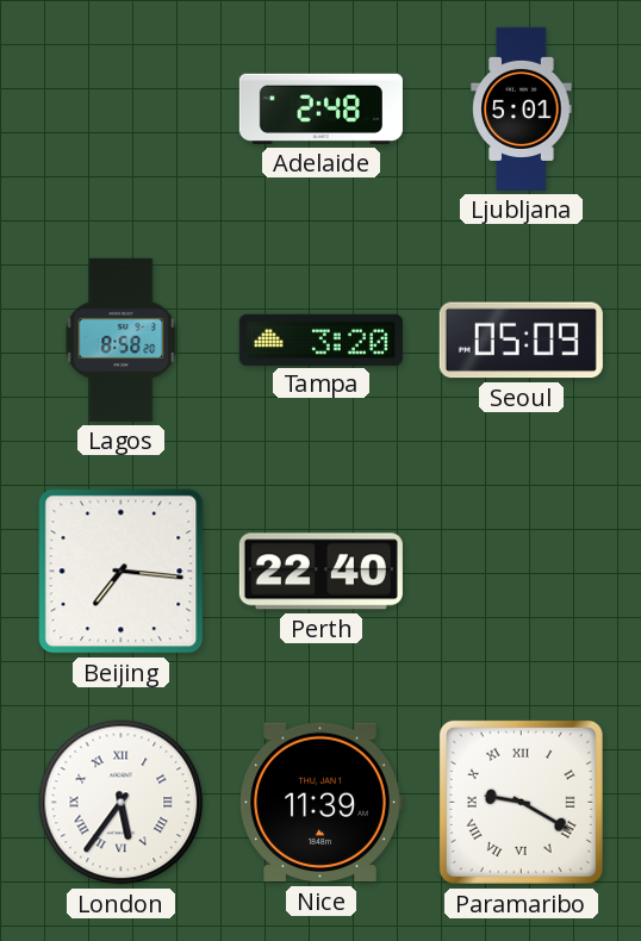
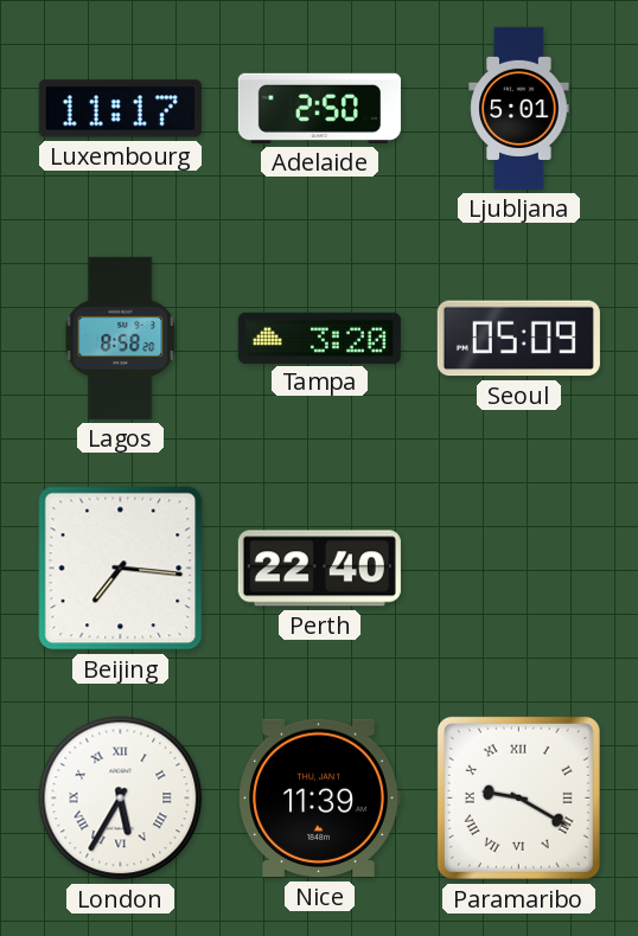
Luxembourg: none -> 11:17 (120, 109)
Adelaide: 2:48 -> 2:50 (319, 108)
London: 5:36 -> 5:35 (121, 799)
